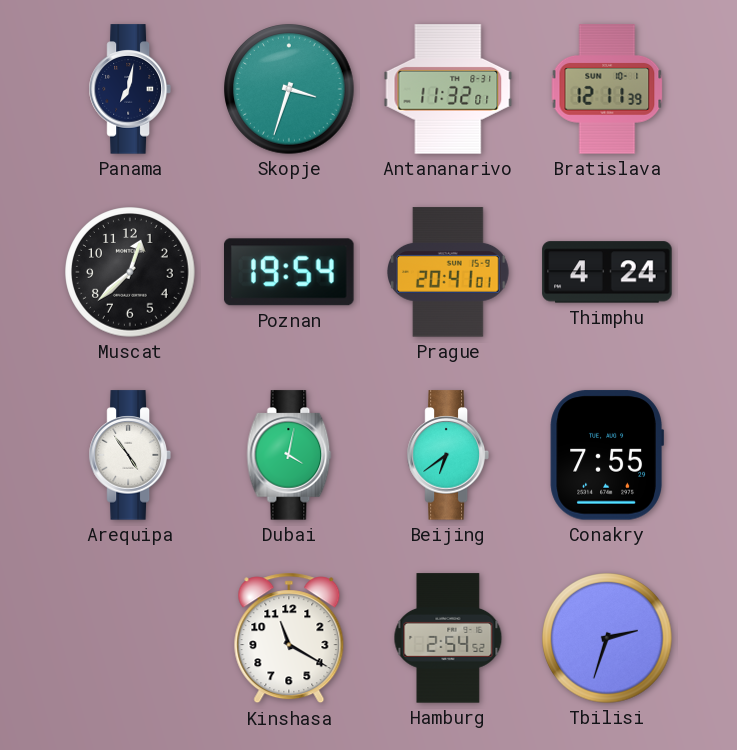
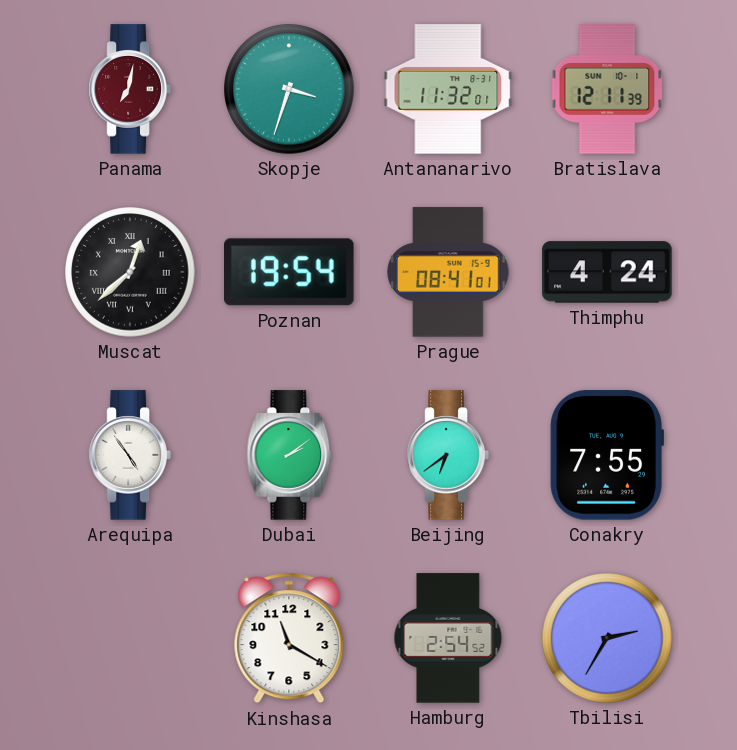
Panama dial: navy -> burgundy (130, 89)
Muscat numerals: Arabic -> Roman (130, 272)
Prague: 20:41 -> 08:41 (449, 272)
Dubai: 4:02 -> 2:09 (289, 455)
Tbilisi: 2:33 -> 2:35 (607, 638)
